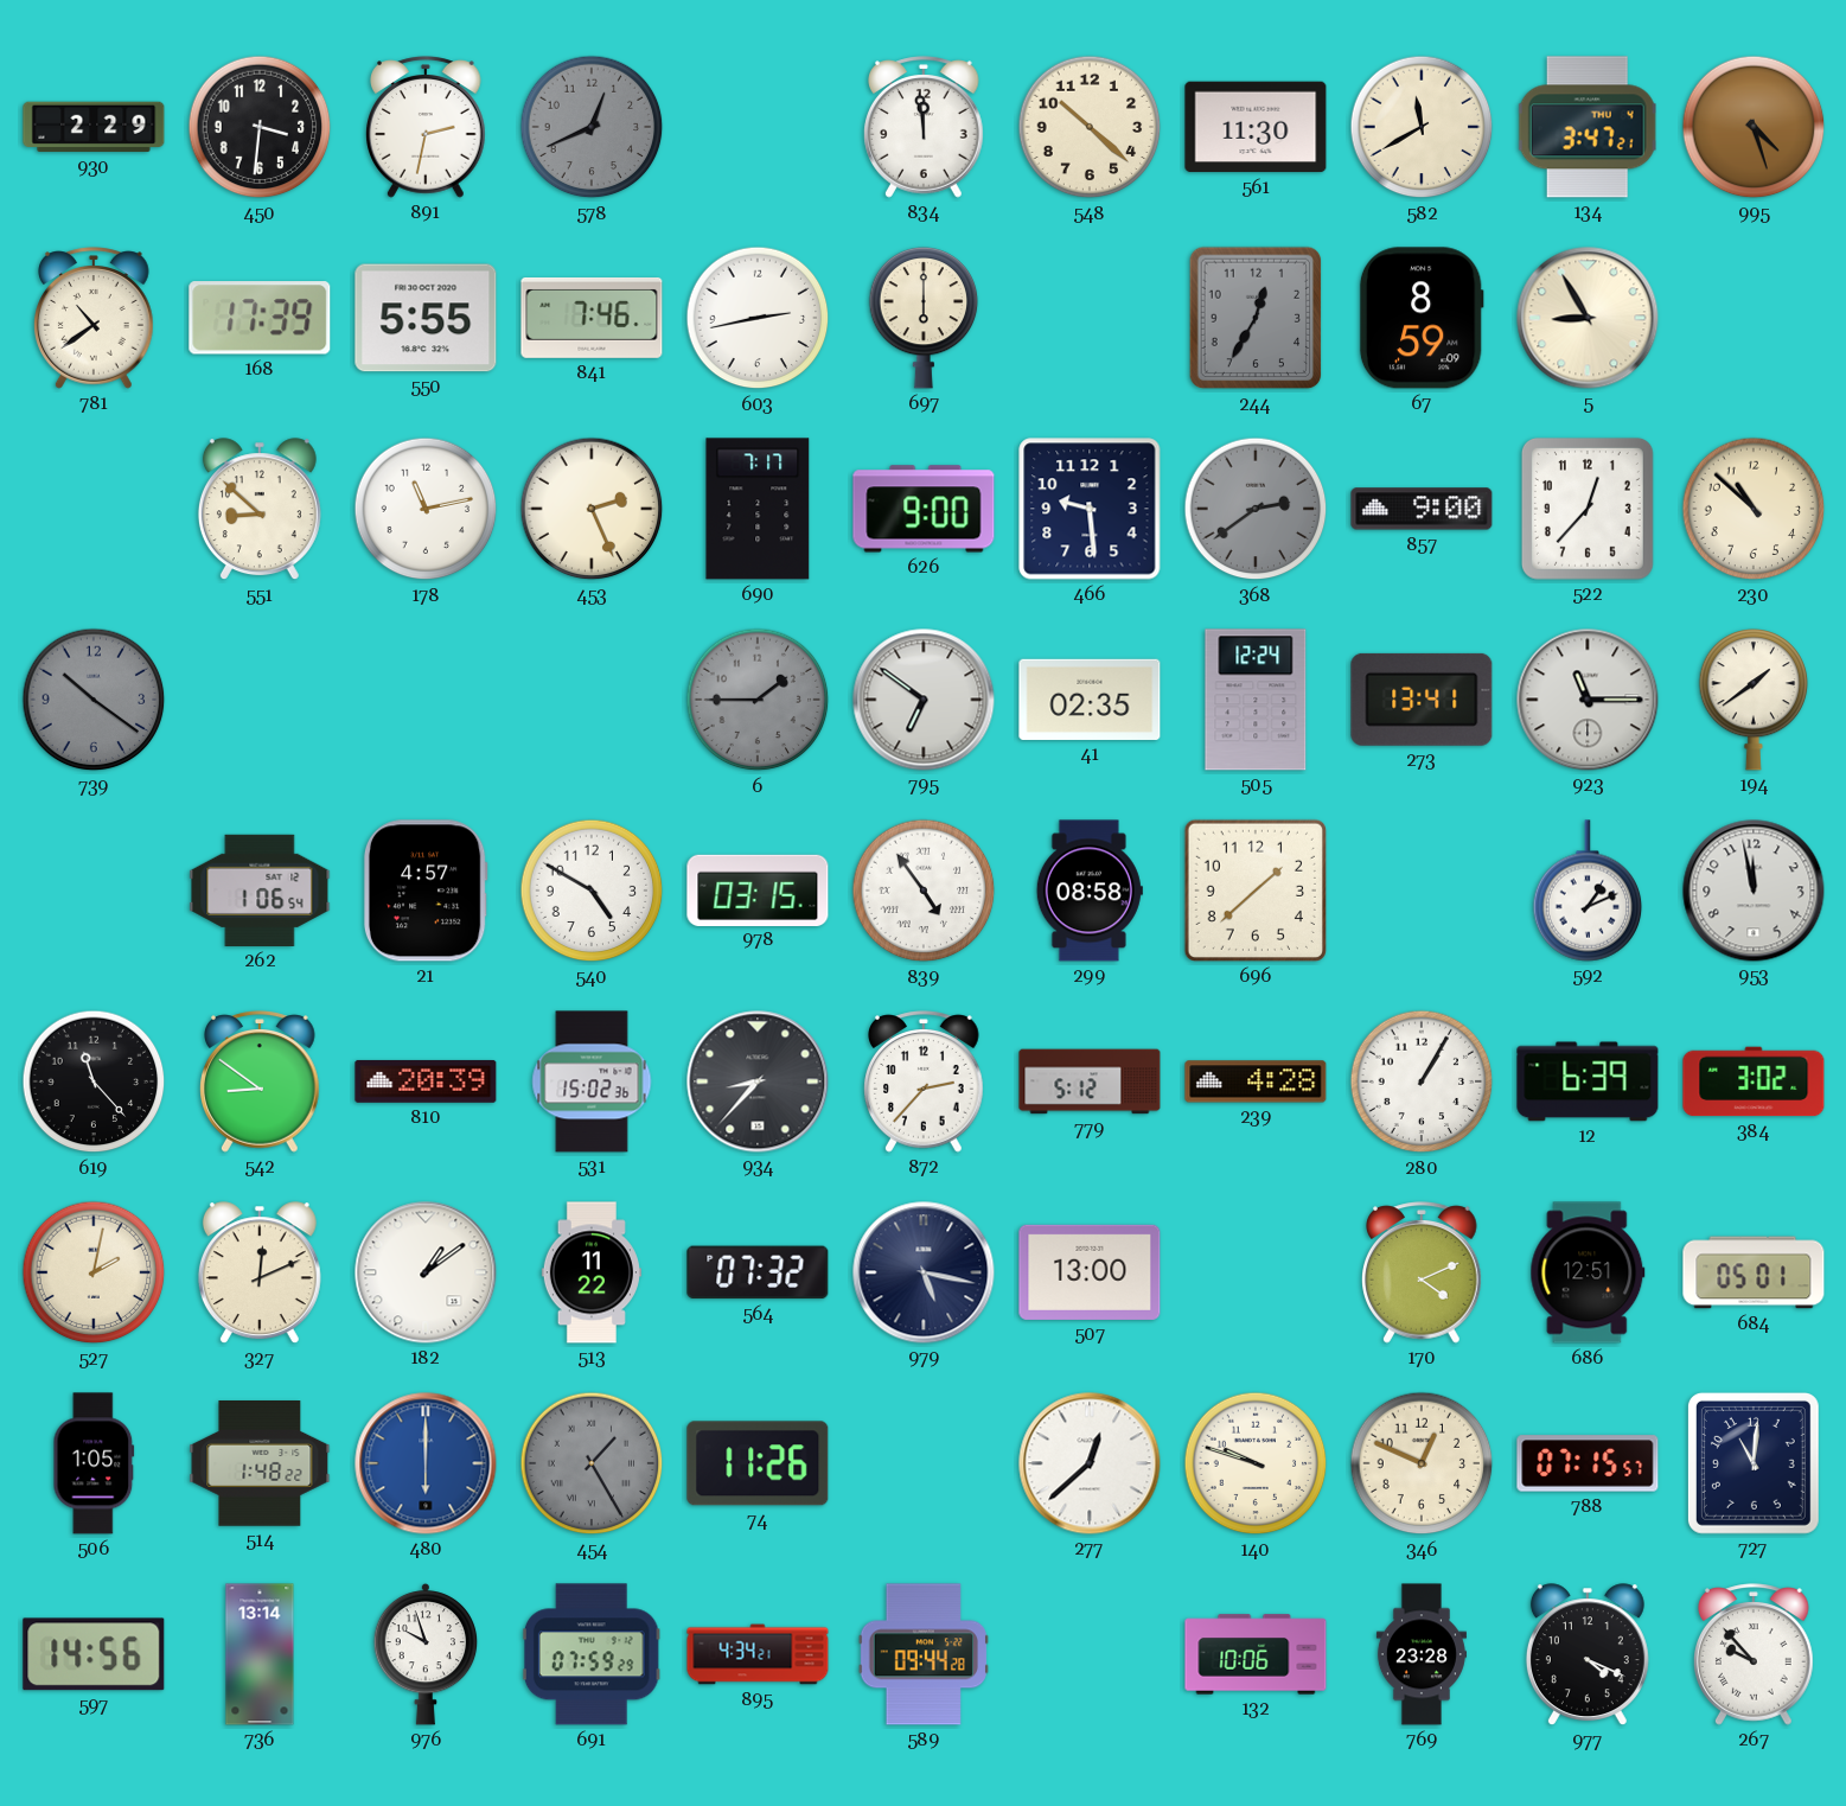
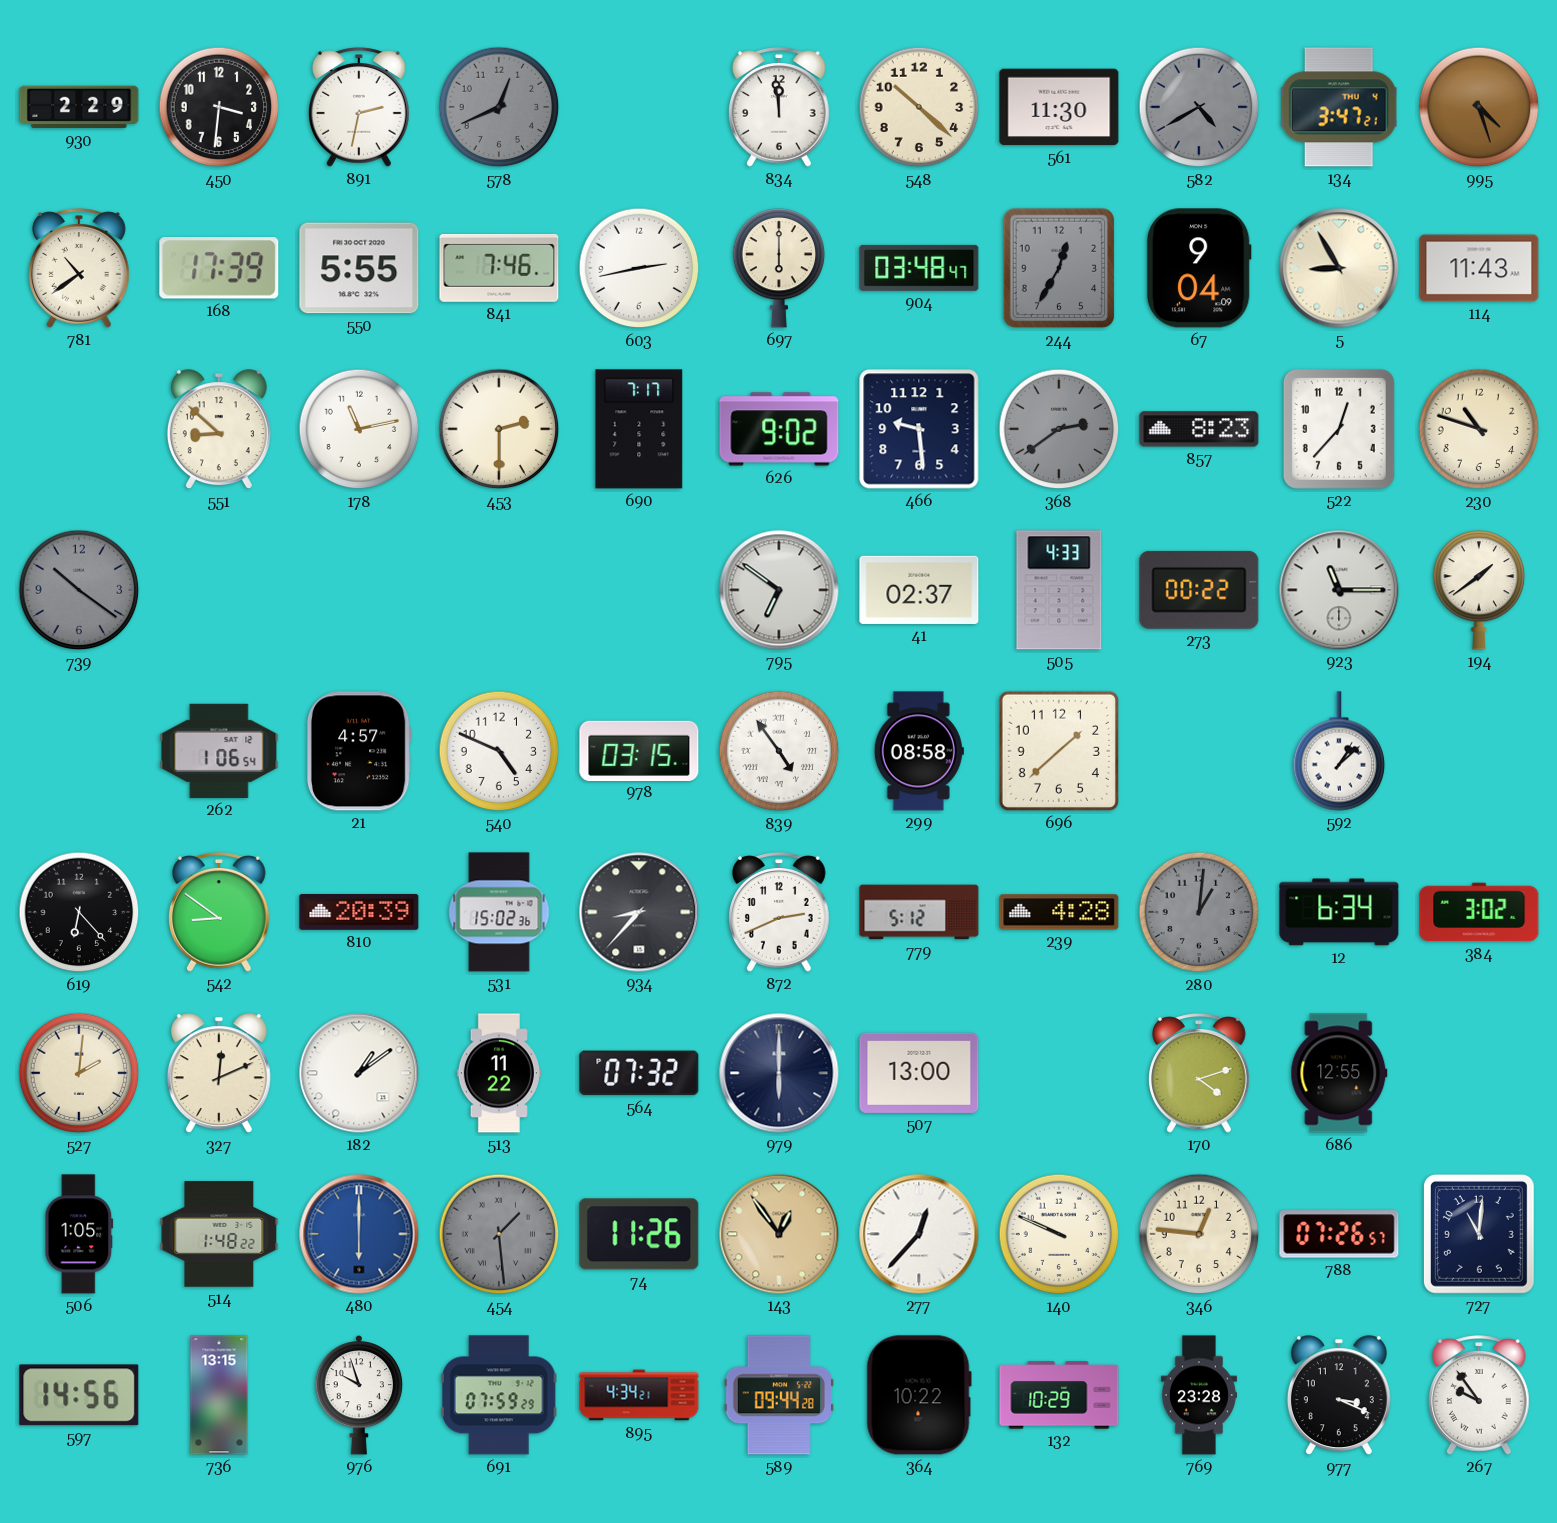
582: 11:40 -> 4:40 (1199, 107)
582 dial: cream -> grey (1199, 107)
904: none -> 03:48 (919, 268)
67: 8:59 -> 9:04 (1199, 268)
114: none -> 11:43 (1479, 268)
453: 2:26 -> 2:30 (499, 429)
626: 9:00 -> 9:02 (779, 429)
857: 9:00 -> 8:23 (1199, 429)
230: 10:52 -> 10:48 (1479, 429)
6: 1:45 -> none (758, 700)
41: 02:35 -> 02:37 (919, 590)
505: 12:24 -> 4:33 (1059, 590)
273: 13:41 -> 00:22 (1199, 590)
540: 4:50 -> 4:49 (499, 751)
592: 1:11 -> 1:08 (1339, 751)
953: 11:58 -> none (1754, 891)
619: 11:23 -> 6:23 (79, 912)
872: 2:37 -> 2:41 (780, 912)
280: 1:05 -> 1:01 (1199, 912)
280 dial: white -> grey (1199, 912)
12: 6:39 -> 6:34 (1339, 912)
527: 2:02 -> 2:01 (79, 1073)
979: 5:17 -> 6:00 (779, 1073)
170: 4:11 -> 4:12 (1200, 1073)
686: 12:51 -> 12:55 (1339, 1073)
684: 05:01 -> none (1754, 1272)
454: 1:25 -> 1:29 (499, 1234)
143: none -> 12:54 (779, 1234)
277: 12:38 -> 12:37 (919, 1234)
140: 9:48 -> 9:49 (1059, 1234)
346: 12:49 -> 12:46 (1199, 1234)
788: 07:15 -> 07:26 (1339, 1234)
736: 13:14 -> 13:15 (219, 1395)
364: none -> 10:22 (919, 1395)
132: 10:06 -> 10:29 (1059, 1395)
977: 4:19 -> 3:19 (1339, 1396)
267: 9:53 -> 9:54 (1480, 1395)
